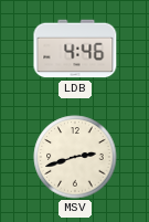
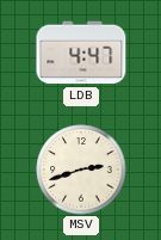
LDB: 4:46 -> 4:47 (81, 53)
